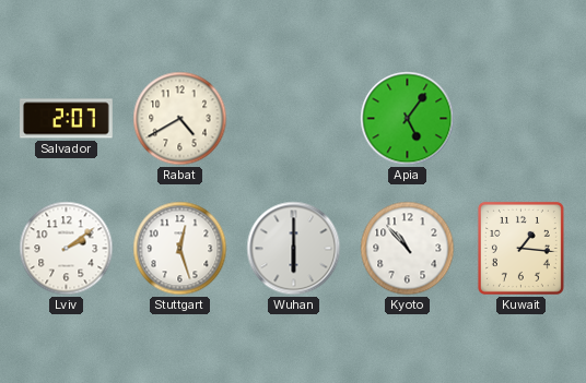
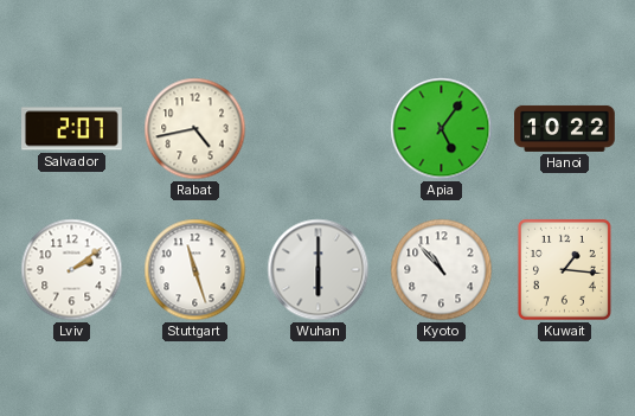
Rabat: 4:40 -> 4:43 (195, 129)
Hanoi: none -> 10:22 (565, 128)
Stuttgart: 12:27 -> 11:27 (195, 270)
